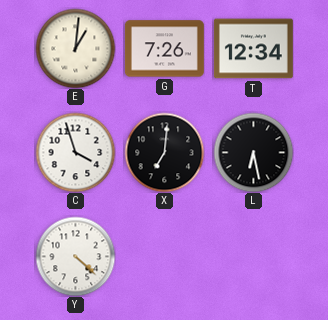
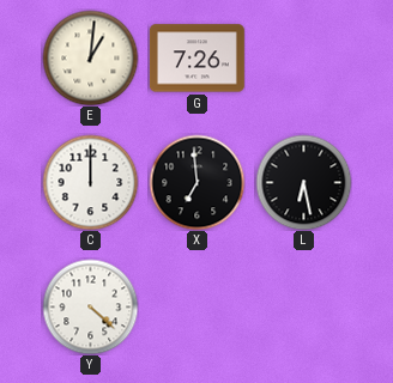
T: 12:34 -> none (253, 49)
C: 3:57 -> 12:00 (90, 182)
X: 7:01 -> 6:59 (196, 182)
